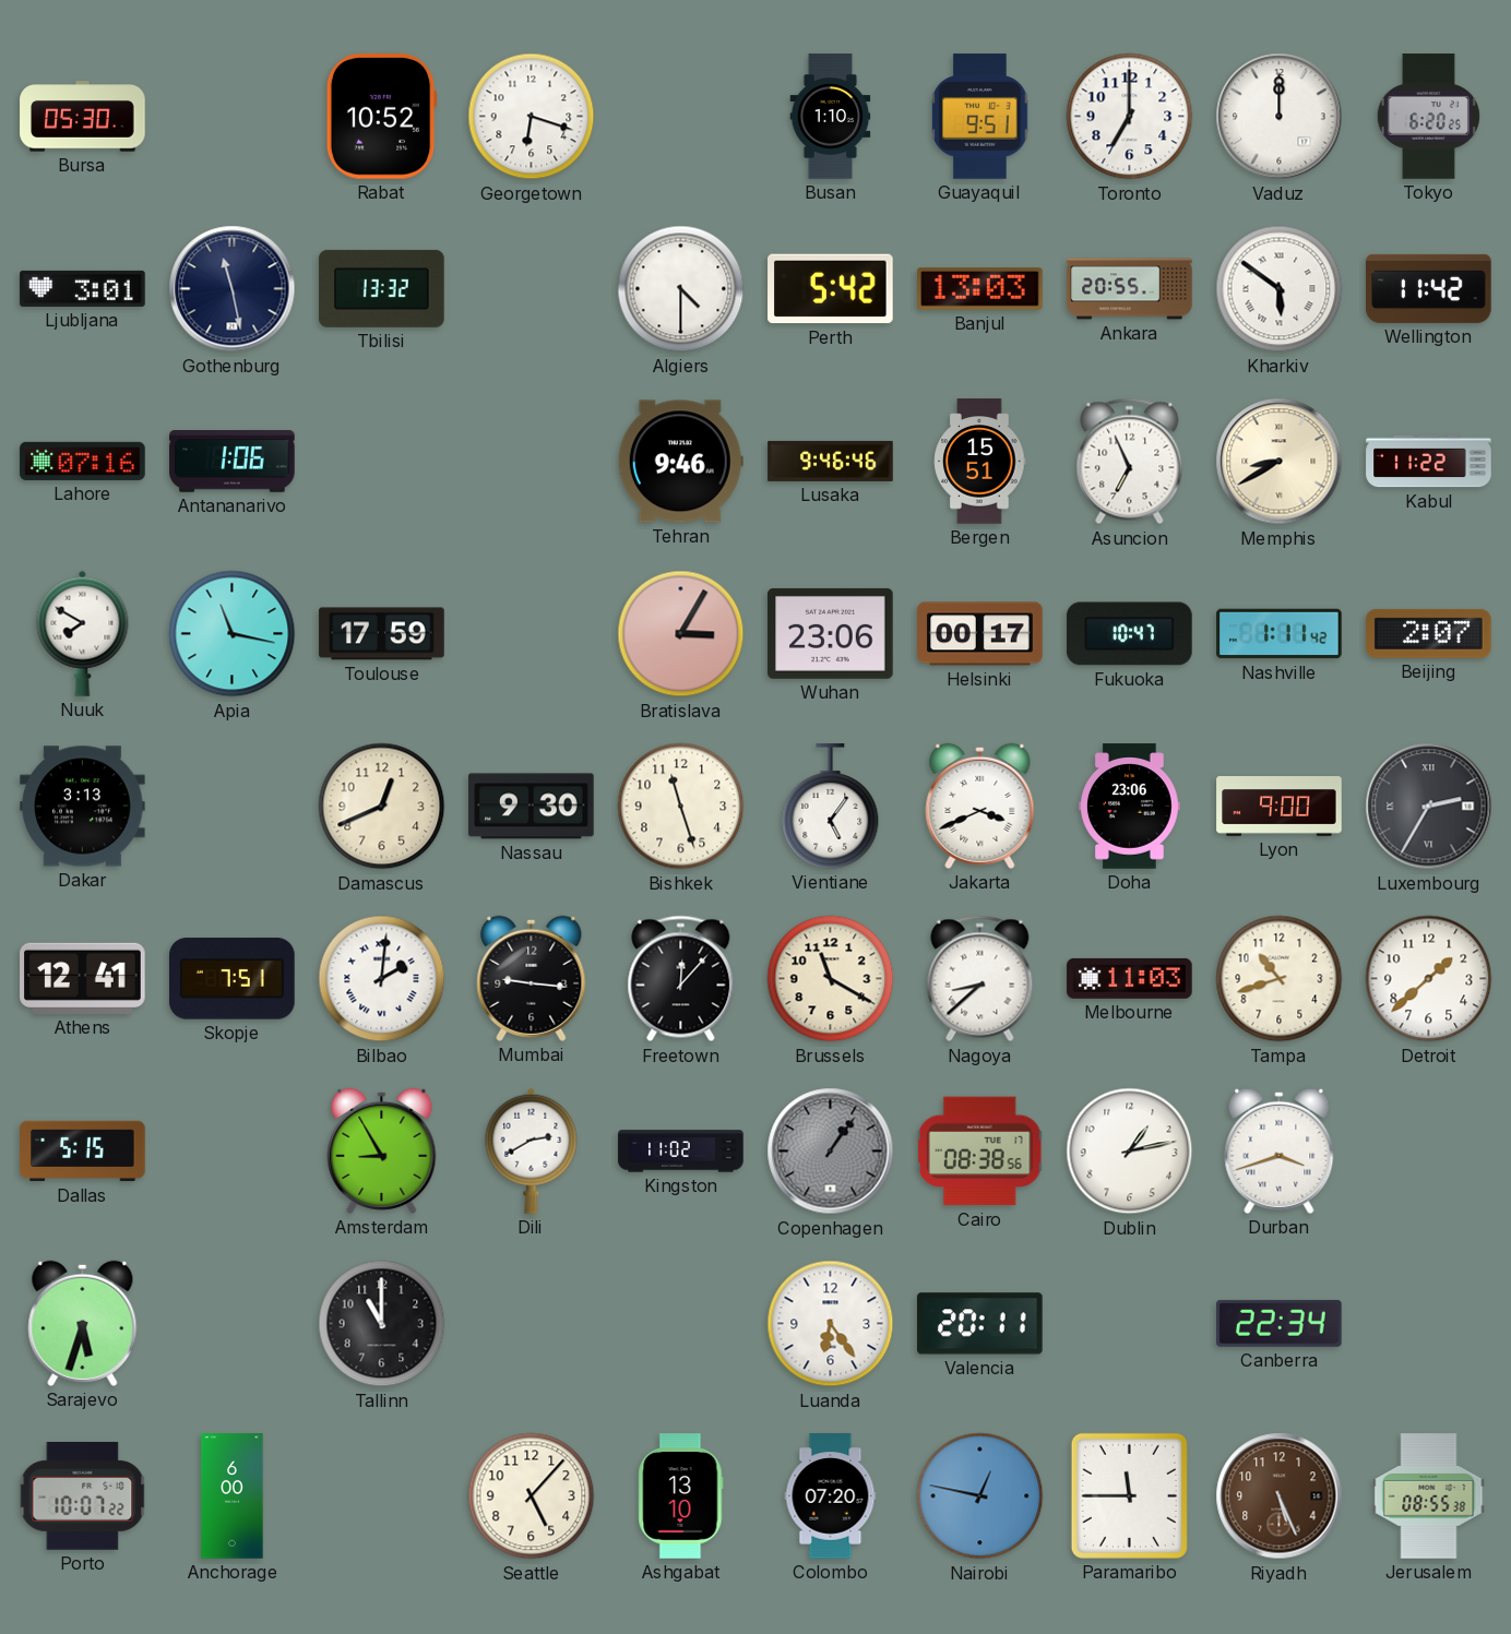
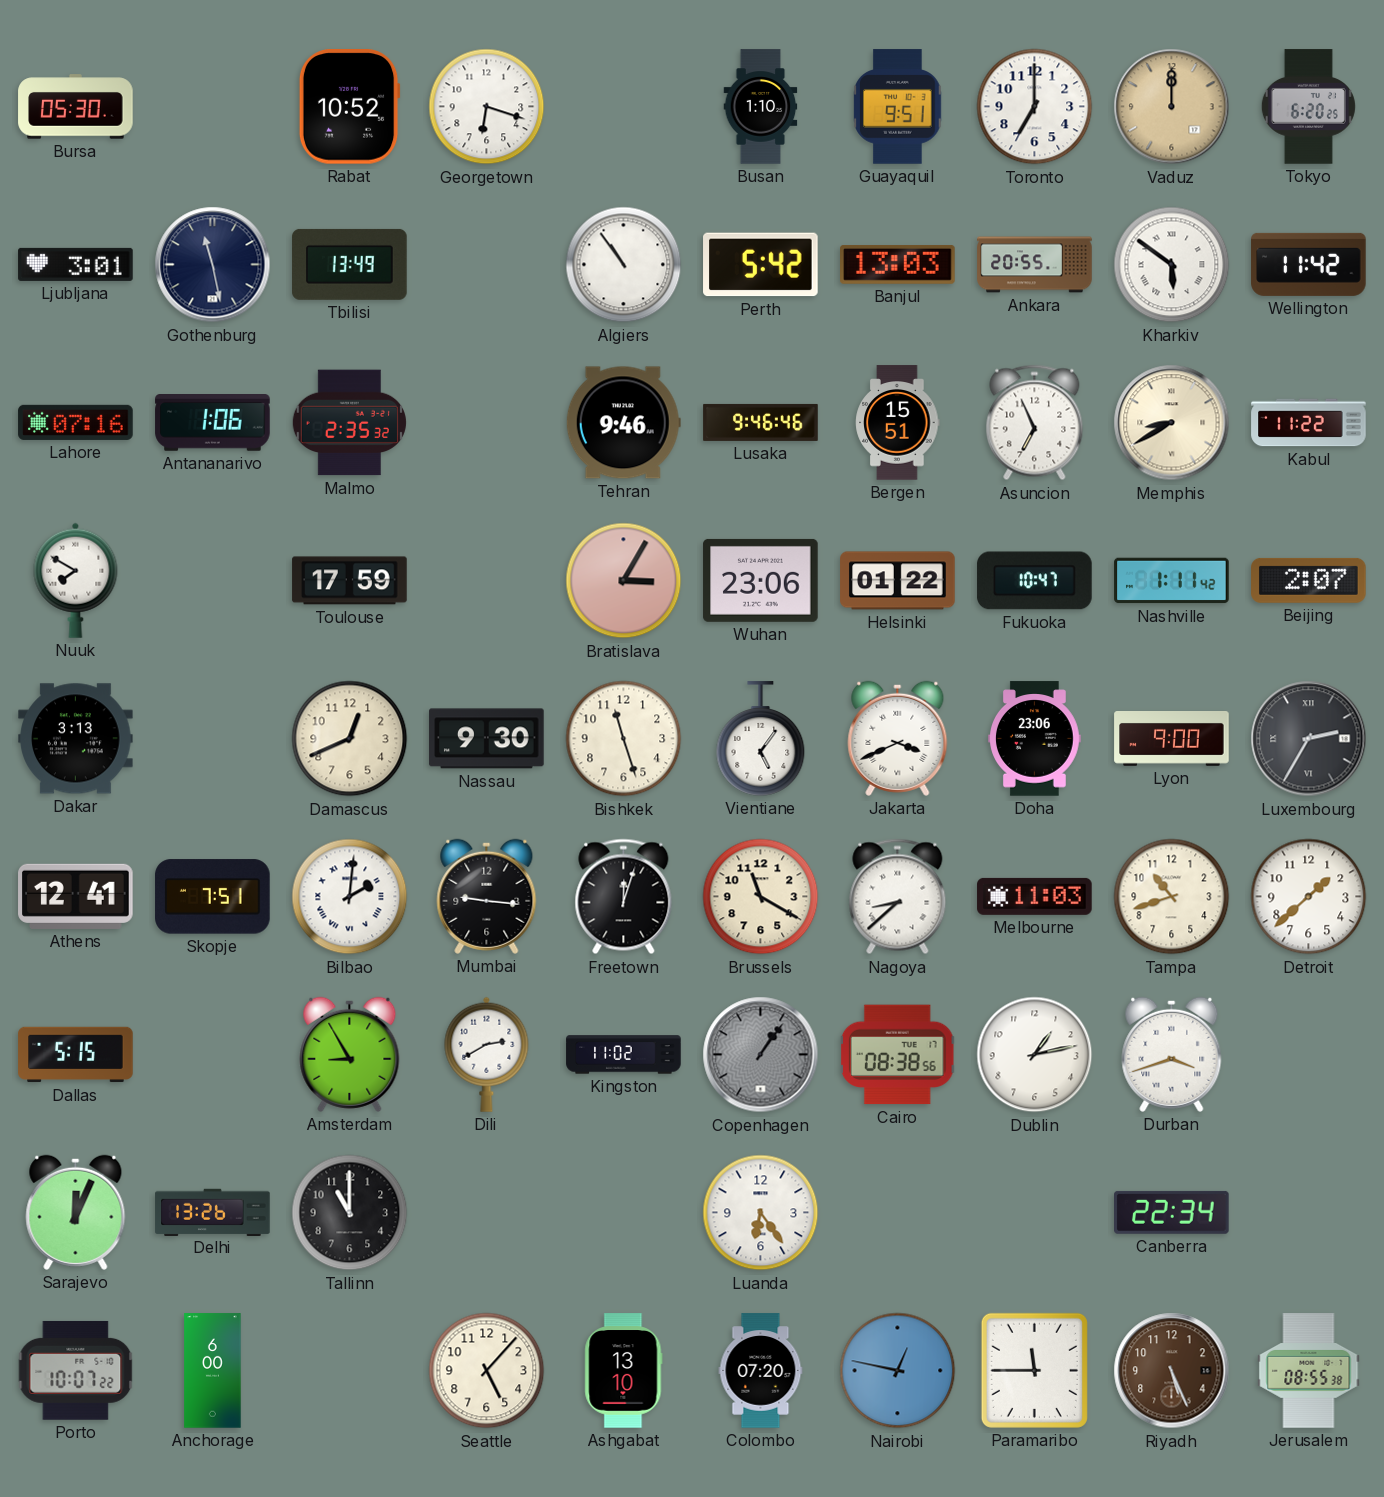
Vaduz dial: white -> champagne (1172, 107)
Tbilisi: 13:32 -> 13:49 (350, 264)
Algiers: 4:30 -> 10:54 (624, 265)
Malmo: none -> 2:35 (349, 423)
Apia: 11:17 -> none (233, 634)
Helsinki: 00:17 -> 01:22 (898, 581)
Freetown: 12:07 -> 12:03 (624, 897)
Sarajevo: 5:33 -> 12:04 (76, 1212)
Delhi: none -> 13:26 (213, 1212)
Valencia: 20:11 -> none (980, 1324)
